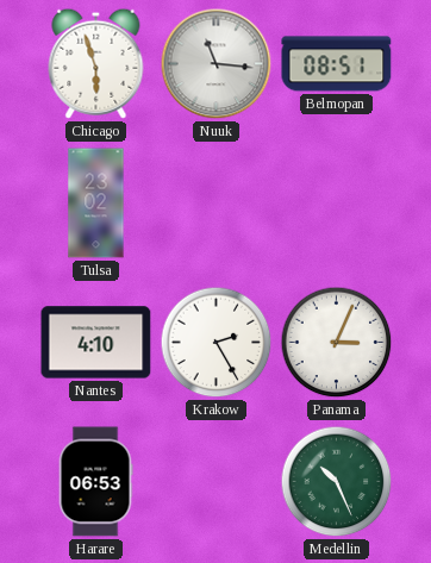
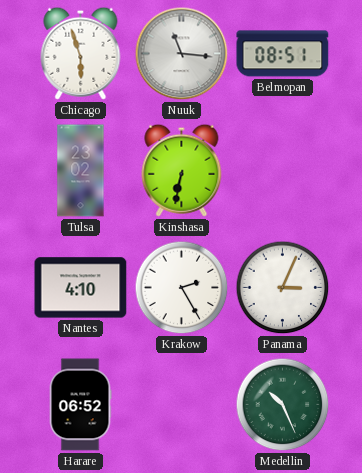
Kinshasa: none -> 6:32 (182, 170)
Harare: 06:53 -> 06:52 (80, 405)
